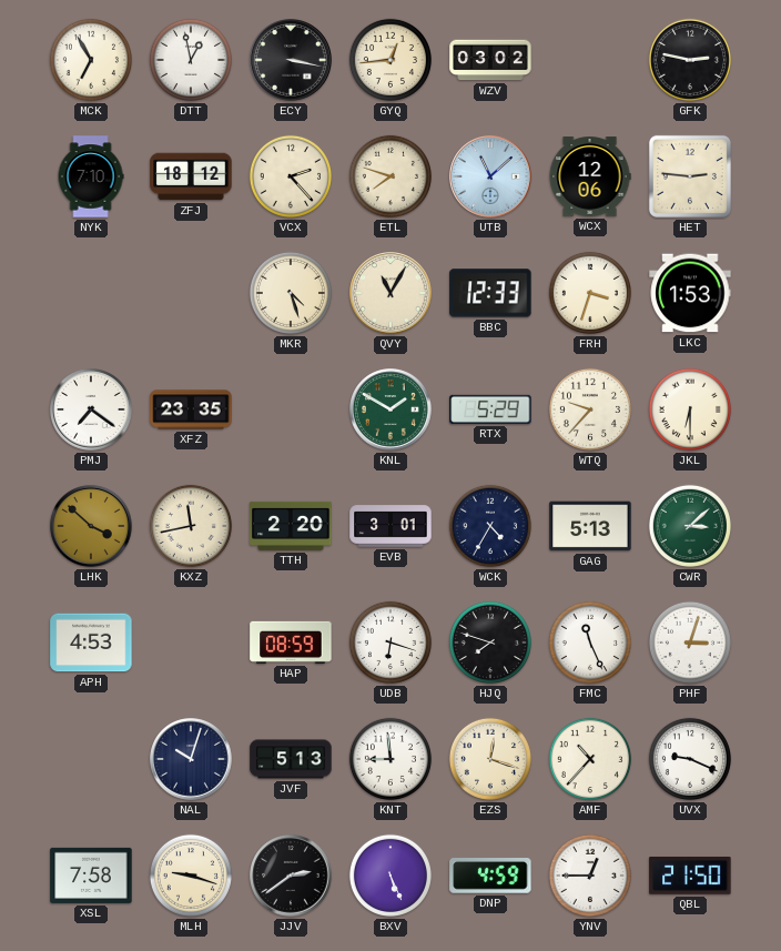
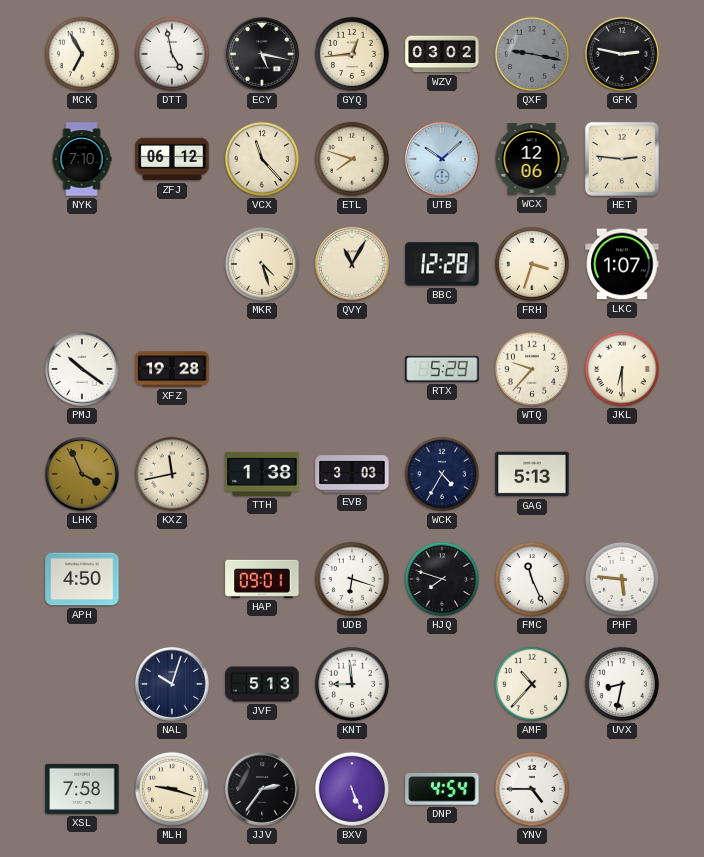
DTT: 12:58 -> 4:58 (172, 54)
ECY: 3:17 -> 5:17 (262, 54)
QXF: none -> 9:17 (532, 54)
ZFJ: 18:12 -> 06:12 (172, 159)
VCX: 2:23 -> 11:23 (262, 159)
UTB: 11:08 -> 10:08 (442, 159)
BBC: 12:33 -> 12:28 (442, 264)
LKC: 1:53 -> 1:07 (622, 264)
PMJ: 7:21 -> 10:21 (82, 369)
XFZ: 23:35 -> 19:28 (172, 369)
KNL: 1:50 -> none (390, 409)
LHK: 3:52 -> 3:56 (82, 474)
TTH: 2:20 -> 1:38 (262, 474)
EVB: 3:01 -> 3:03 (352, 474)
CWR: 3:08 -> none (690, 526)
APH: 4:53 -> 4:50 (82, 579)
HAP: 08:59 -> 09:01 (262, 579)
PHF: 3:03 -> 5:46 (622, 579)
EZS: 12:18 -> none (490, 759)
UVX: 9:19 -> 8:32 (622, 684)
JJV: 2:39 -> 2:36 (262, 789)
DNP: 4:59 -> 4:54 (442, 790)
YNV: 12:45 -> 4:45 (532, 789)
QBL: 21:50 -> none (690, 876)
